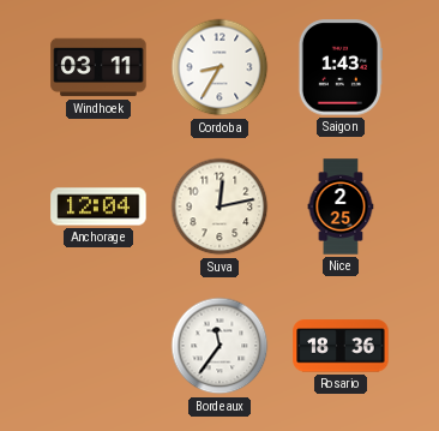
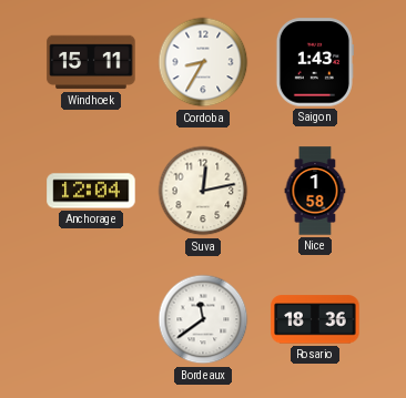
Windhoek: 03:11 -> 15:11 (91, 62)
Nice: 2:25 -> 1:58 (315, 191)
Bordeaux: 11:36 -> 11:39 (203, 319)
